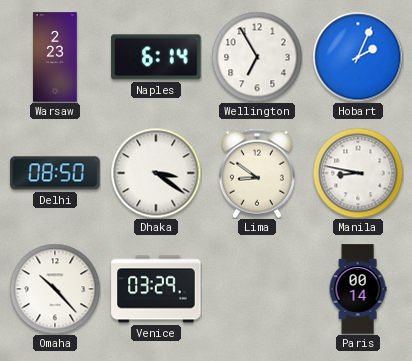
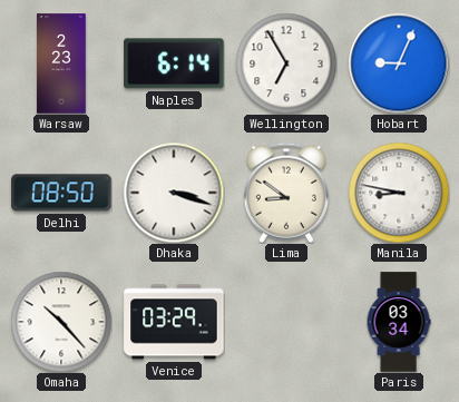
Hobart: 2:04 -> 9:04 (399, 63)
Dhaka: 3:21 -> 3:18 (174, 193)
Paris: 00:14 -> 03:34 (399, 322)
